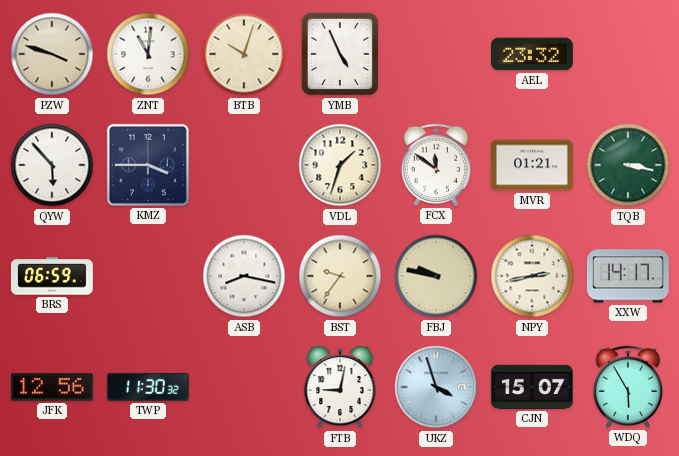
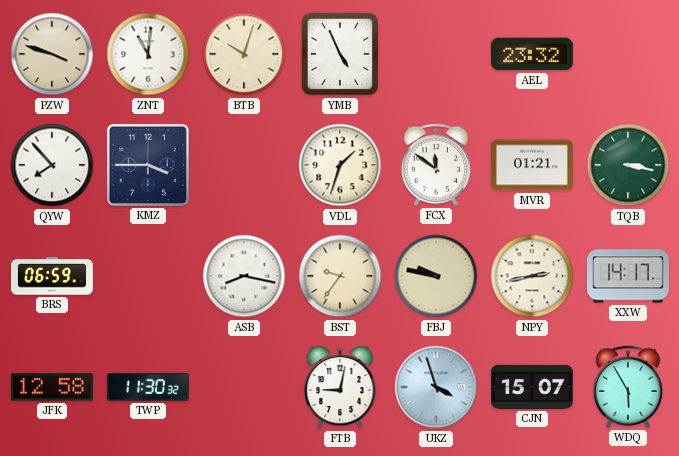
QYW: 5:53 -> 7:53 (52, 165)
JFK: 12:56 -> 12:58 (52, 387)
